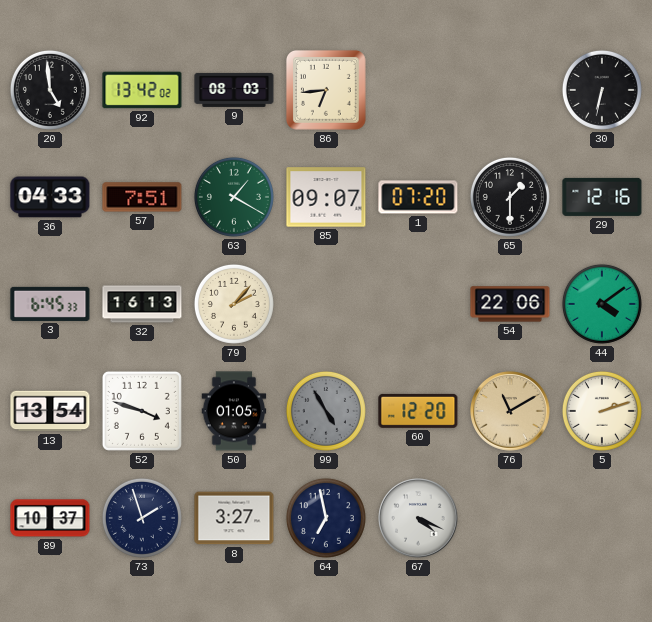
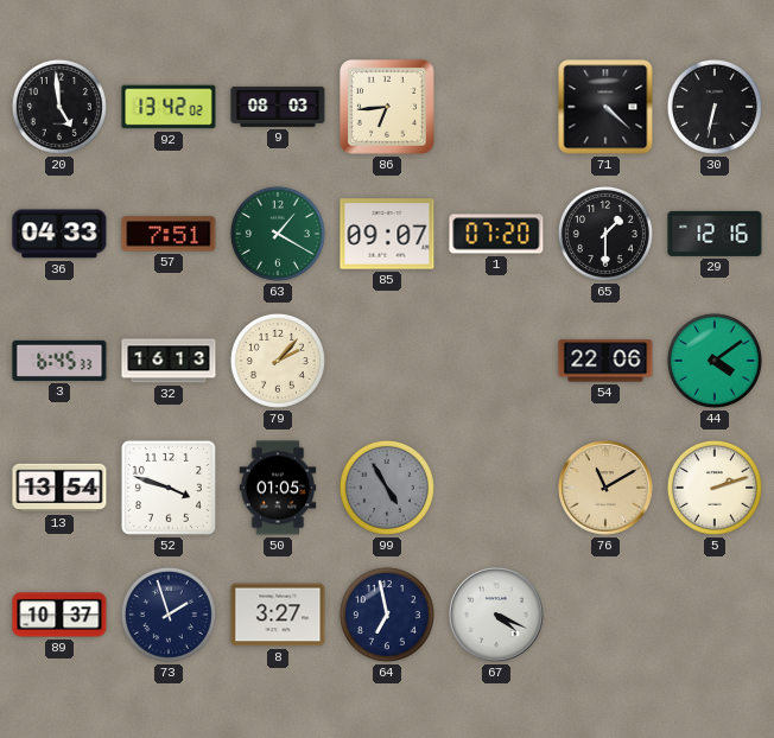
71: none -> 4:22 (605, 107)
60: 12:20 -> none (418, 411)
